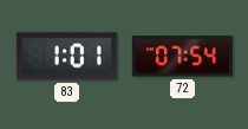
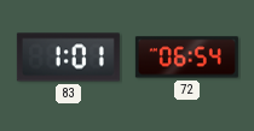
72: 07:54 -> 06:54 (186, 58)
